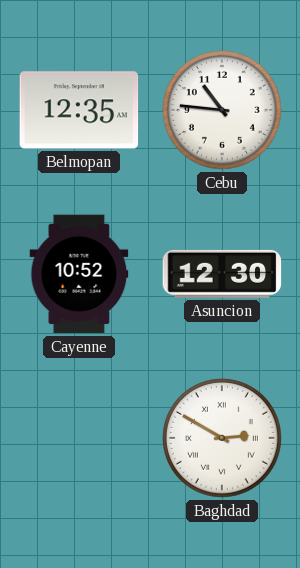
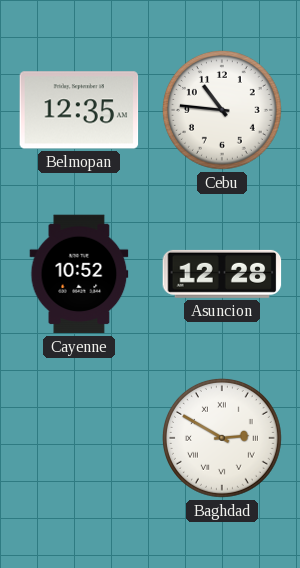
Asuncion: 12:30 -> 12:28 (222, 274)
